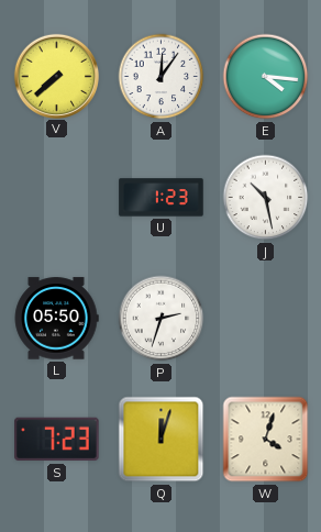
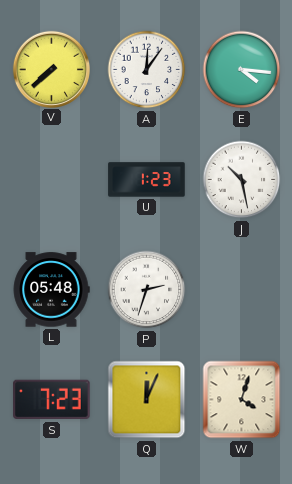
L: 05:50 -> 05:48 (51, 290)
Q: 12:03 -> 12:04 (147, 400)
